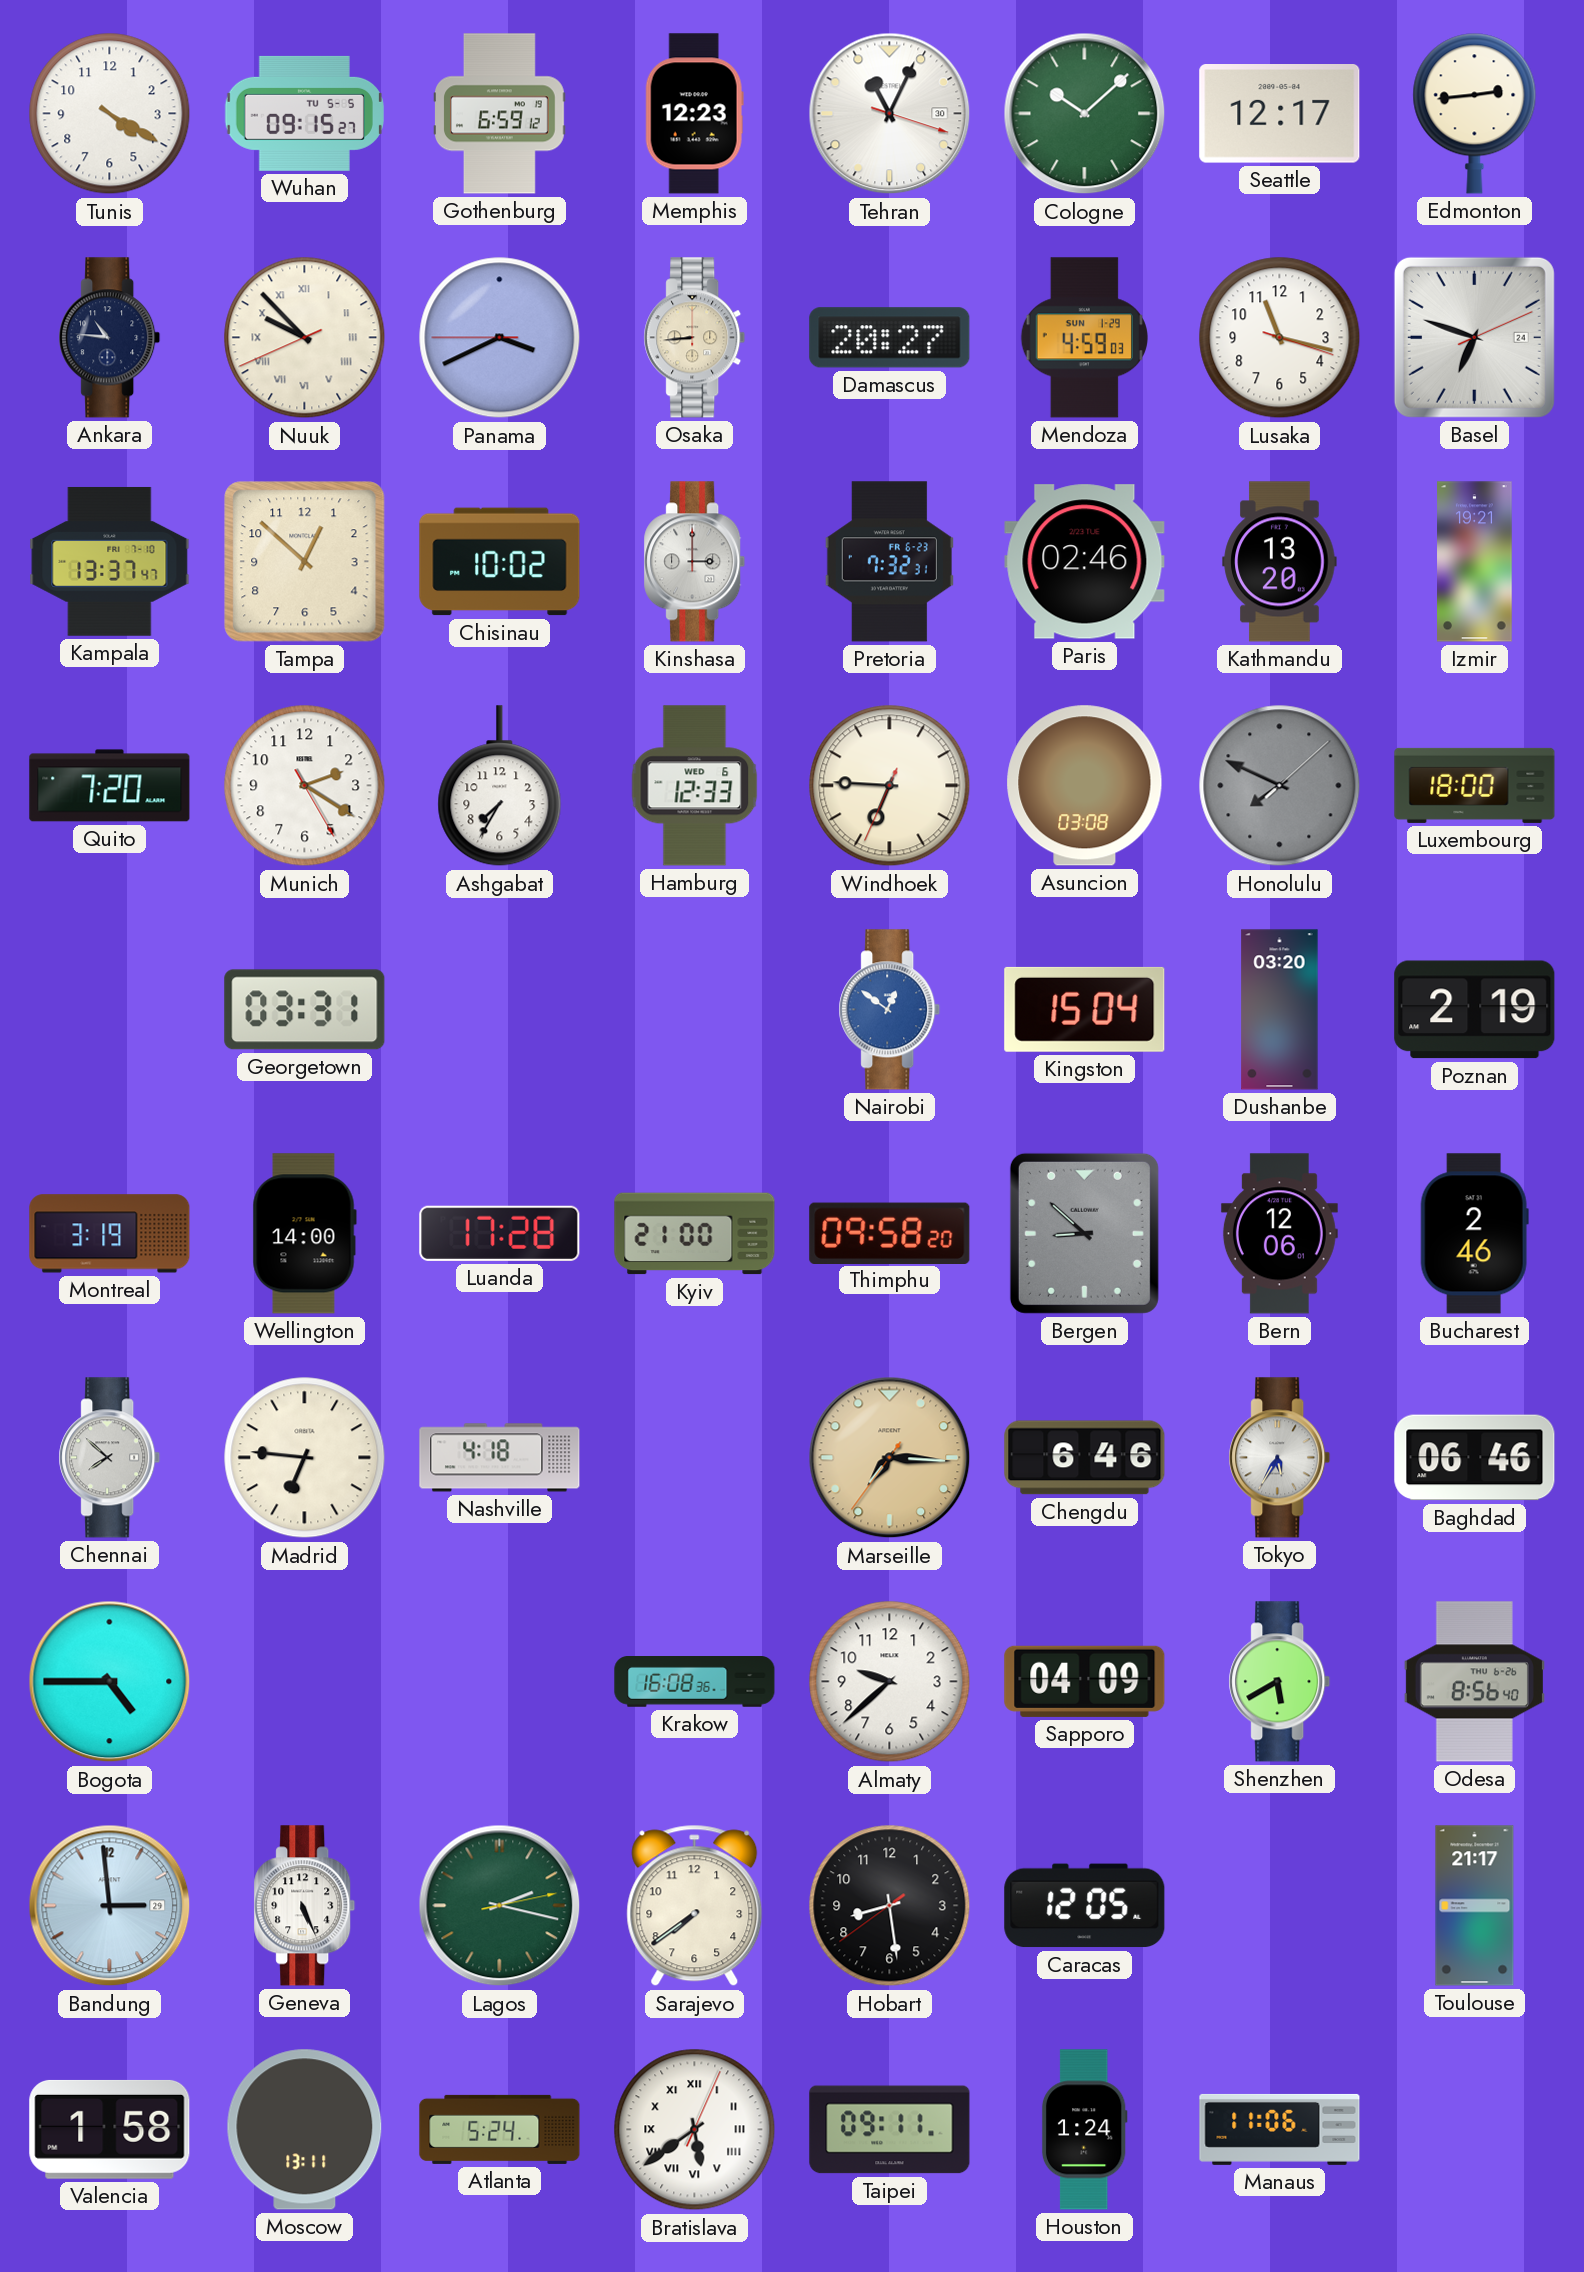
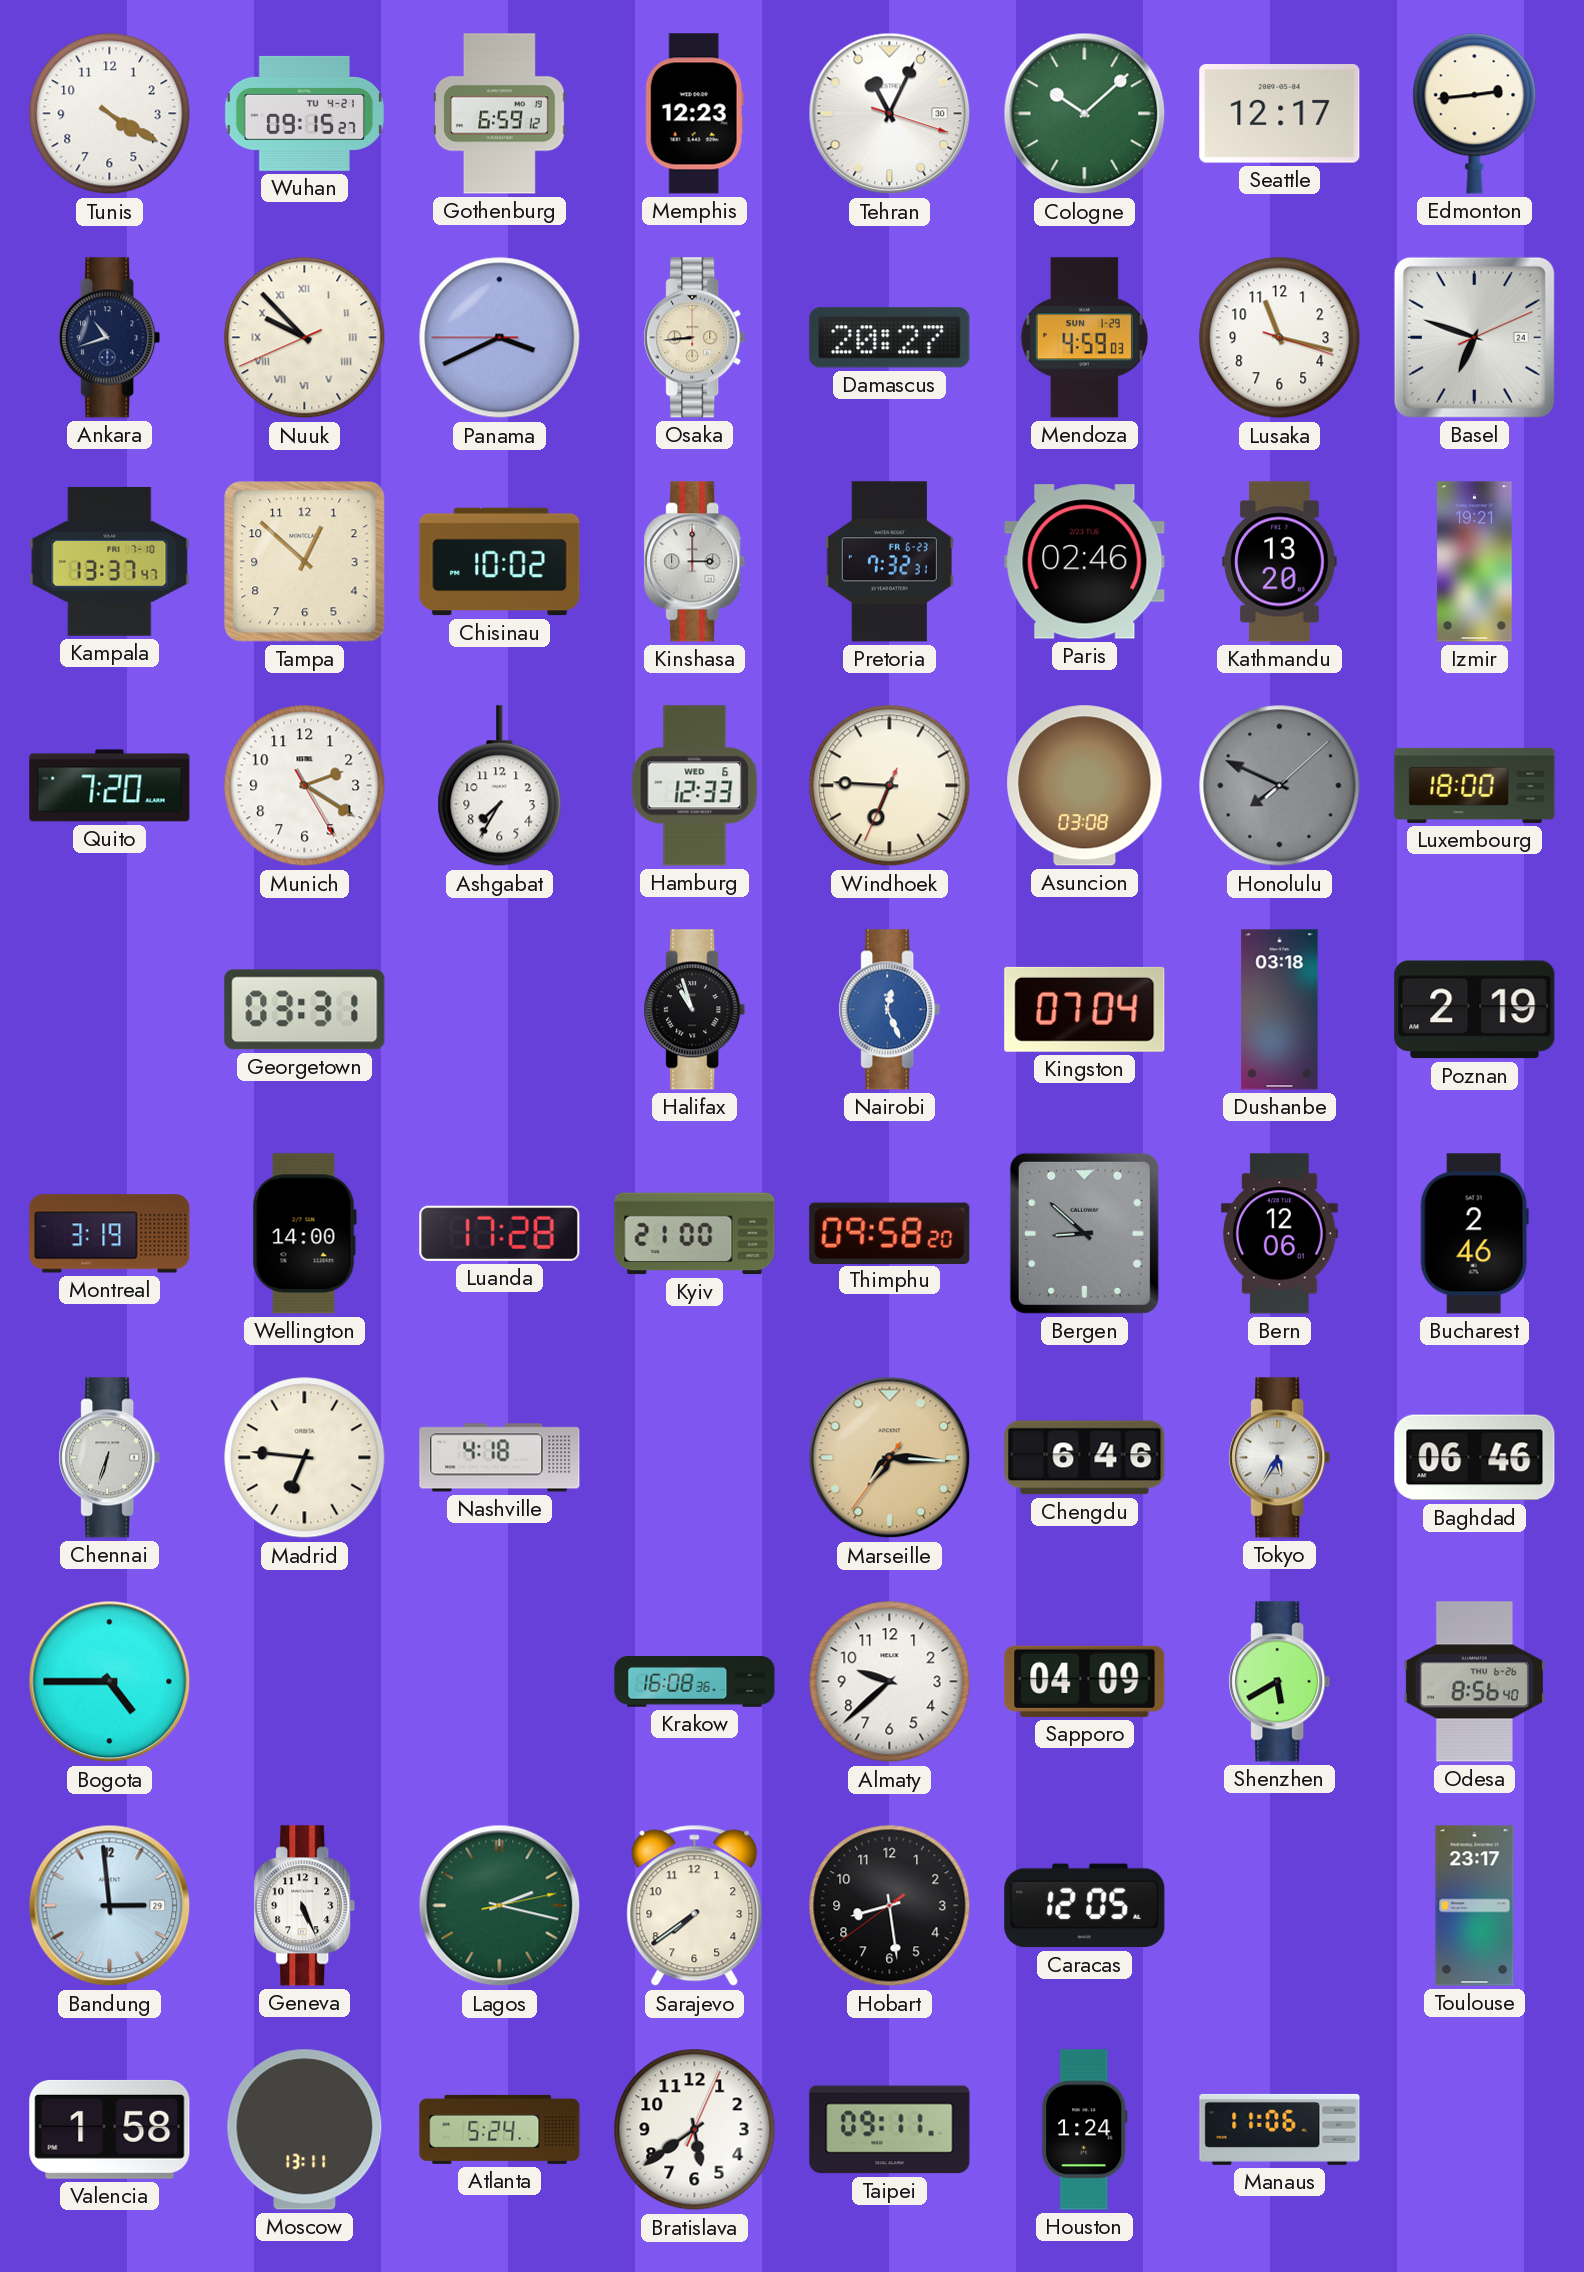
Wuhan date: TU 5-5 -> TU 4-21 (304, 113)
Ankara: 10:46 -> 10:42 (110, 338)
Halifax: none -> 10:57 (695, 1010)
Nairobi: 12:51 -> 12:26 (890, 1010)
Kingston: 15:04 -> 07:04 (1085, 1009)
Dushanbe: 03:20 -> 03:18 (1280, 1010)
Chennai: 7:52 -> 6:33 (110, 1458)
Toulouse: 21:17 -> 23:17 (1475, 1906)
Bratislava numerals: Roman -> Arabic (695, 2130)
